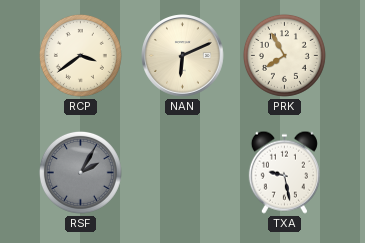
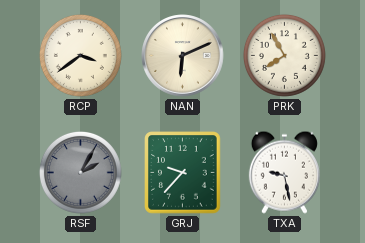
GRJ: none -> 9:37 (183, 173)
